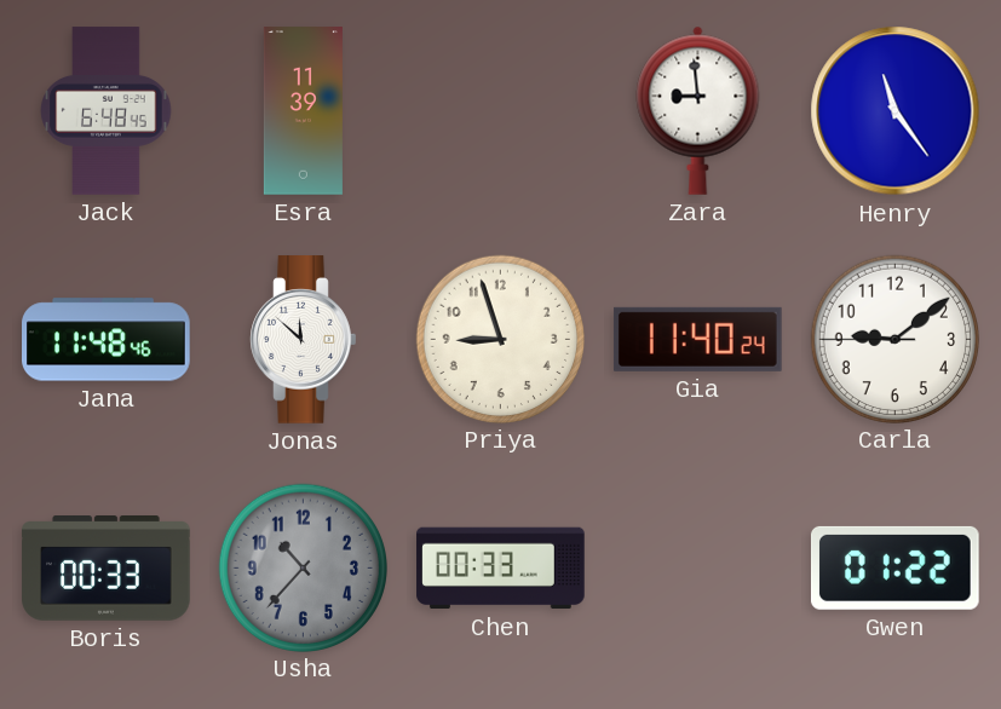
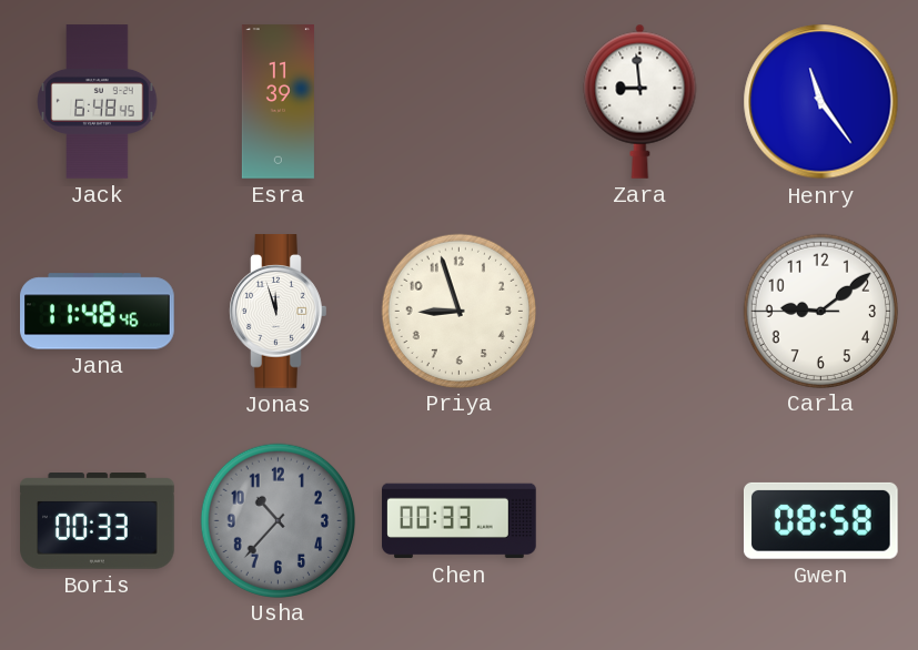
Jonas: 11:52 -> 11:57 (279, 312)
Gia: 11:40 -> none (697, 339)
Gwen: 01:22 -> 08:58 (820, 520)
